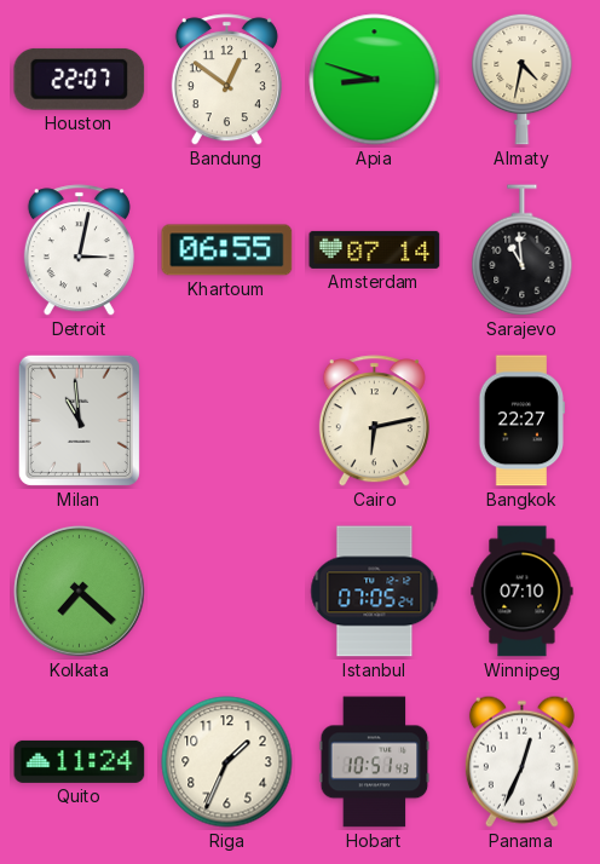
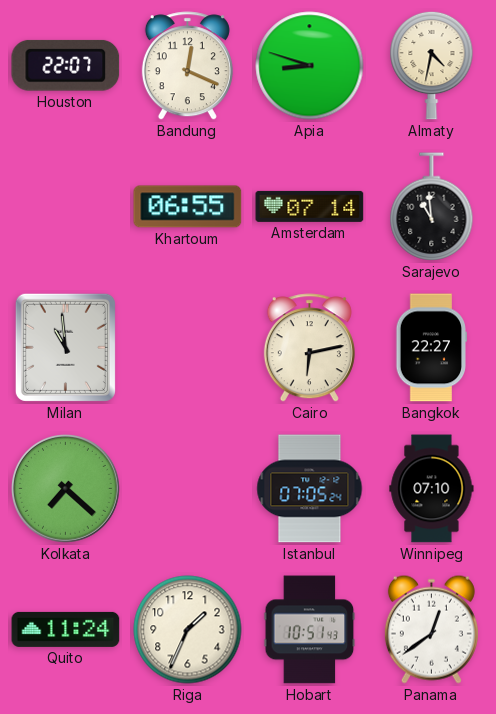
Bandung: 12:51 -> 12:19 (187, 66)
Detroit: 3:02 -> none (79, 250)
Panama: 12:34 -> 12:39 (431, 629)
